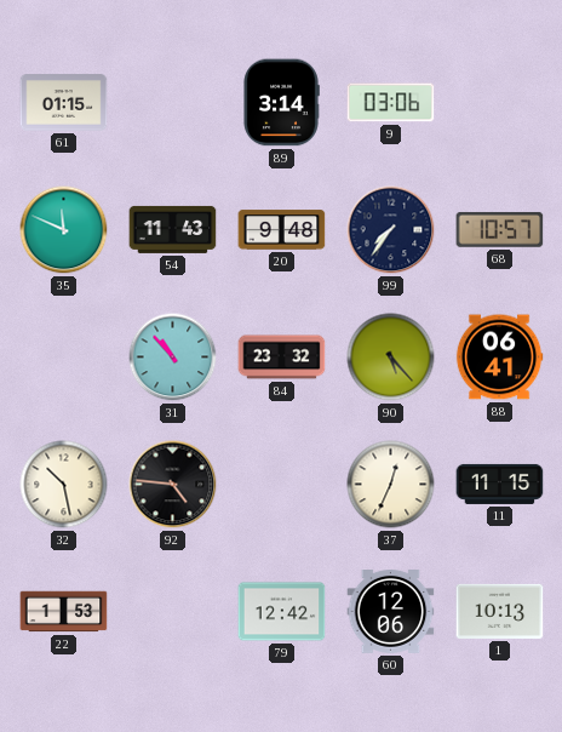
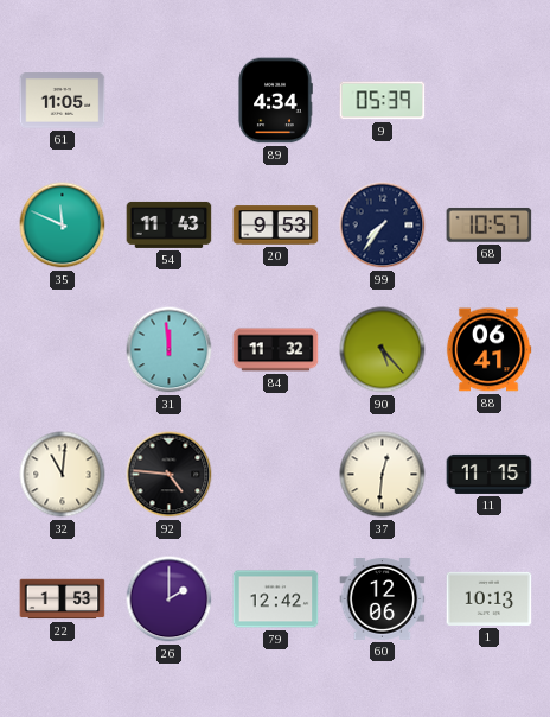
61: 01:15 -> 11:05 (63, 101)
89: 3:14 -> 4:34 (275, 101)
9: 03:06 -> 05:39 (383, 101)
20: 9:48 -> 9:53 (276, 226)
31: 10:53 -> 11:59 (170, 350)
84: 23:32 -> 11:32 (276, 350)
32: 10:28 -> 11:01 (63, 475)
37: 12:34 -> 12:31 (383, 475)
26: none -> 2:00 (170, 599)
